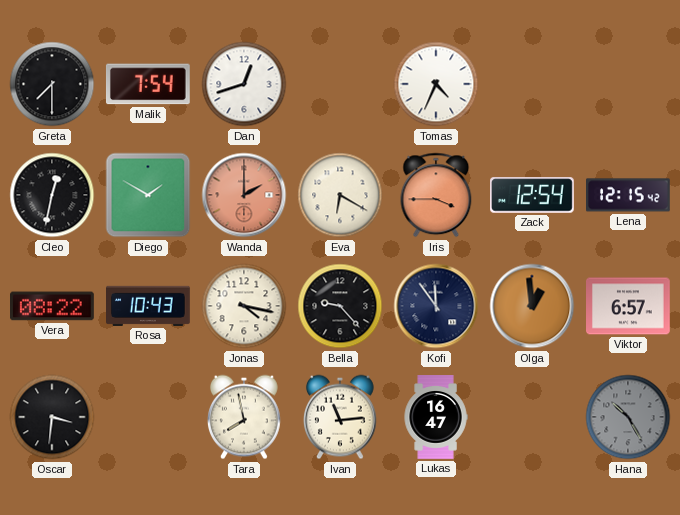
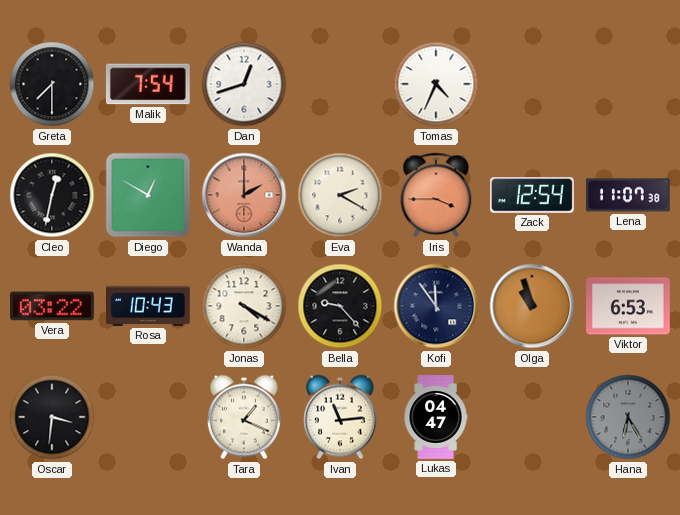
Diego: 1:50 -> 12:50 (148, 195)
Eva: 6:20 -> 2:20 (340, 195)
Lena: 12:15 -> 11:07 (629, 195)
Vera: 08:22 -> 03:22 (53, 306)
Jonas: 4:17 -> 4:20 (244, 306)
Olga: 12:59 -> 10:57 (532, 306)
Viktor: 6:57 -> 6:53 (629, 306)
Tara: 7:58 -> 1:19 (245, 417)
Lukas: 16:47 -> 04:47 (436, 417)
Hana: 10:25 -> 6:25 (628, 417)
